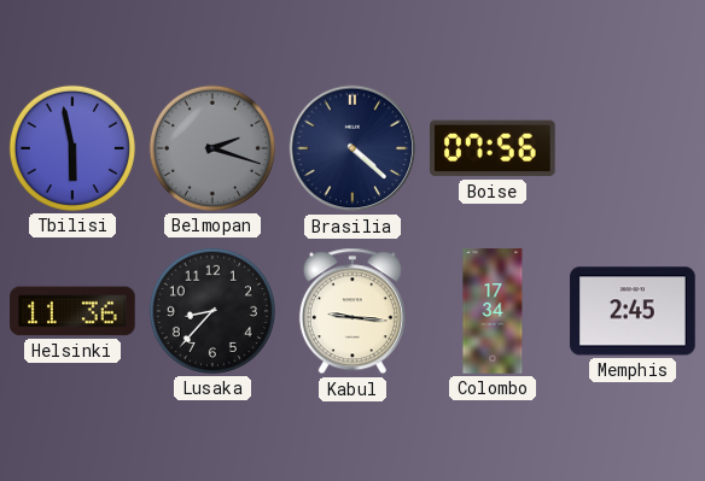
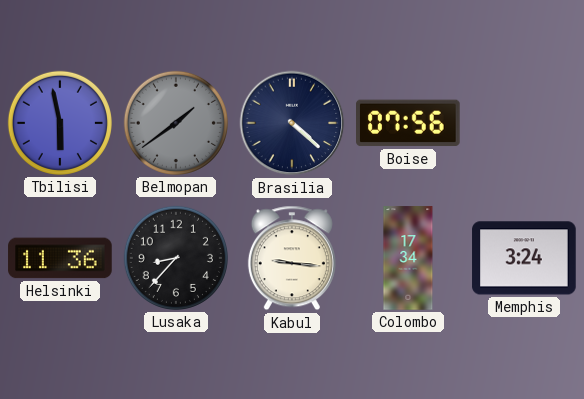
Belmopan: 2:18 -> 1:39 (176, 123)
Memphis: 2:45 -> 3:24 (524, 258)
